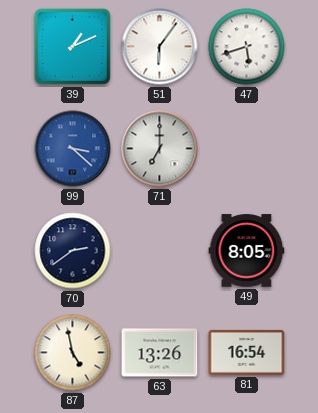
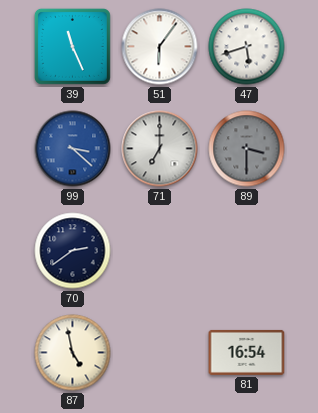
39: 1:11 -> 11:26 (72, 46)
89: none -> 3:30 (247, 149)
49: 8:05 -> none (247, 251)
63: 13:26 -> none (160, 353)
